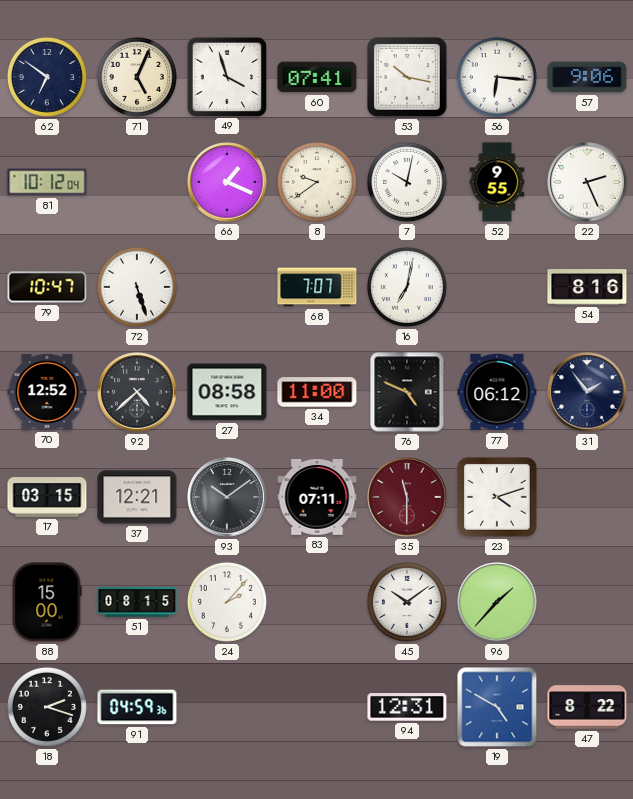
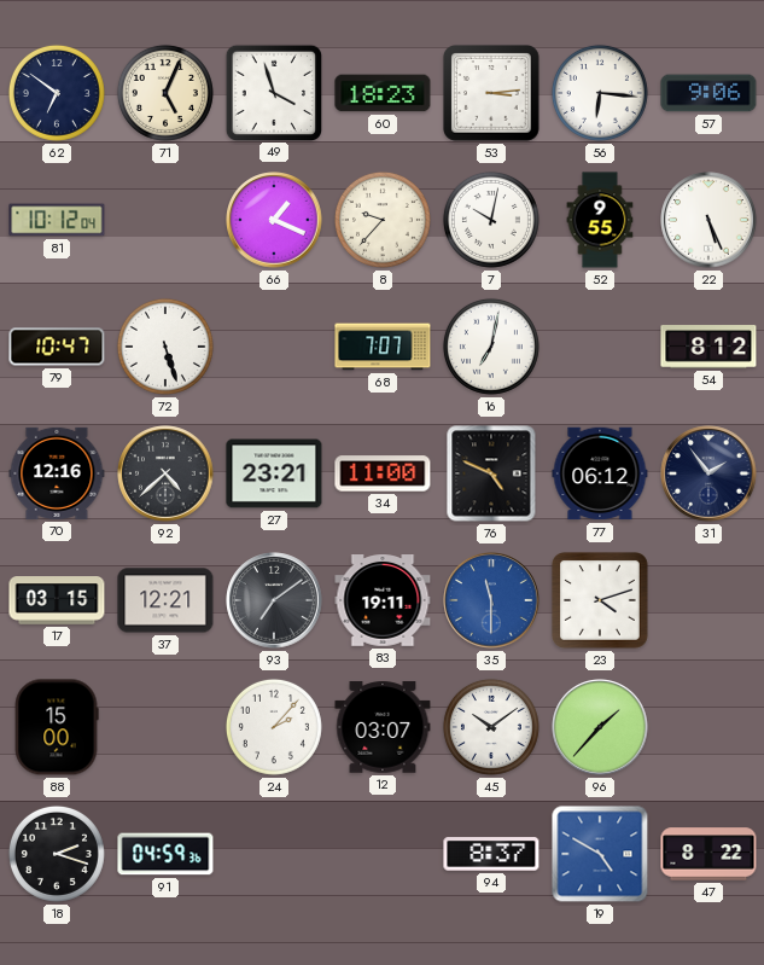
60: 07:41 -> 18:23 (383, 93)
53: 10:17 -> 3:14 (492, 94)
8: 9:39 -> 9:37 (383, 220)
22: 2:26 -> 5:26 (708, 220)
54: 8:16 -> 8:12 (708, 347)
70: 12:52 -> 12:16 (57, 473)
27: 08:58 -> 23:21 (274, 473)
93: 10:09 -> 7:09 (274, 600)
83: 07:11 -> 19:11 (383, 601)
35 dial: burgundy -> blue (491, 600)
51: 08:15 -> none (137, 602)
12: none -> 03:07 (383, 727)
94: 12:31 -> 8:37 (491, 854)
